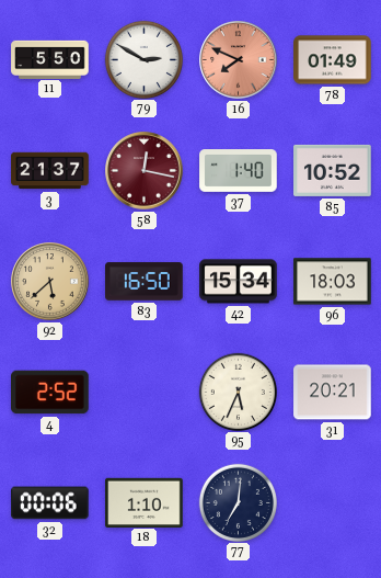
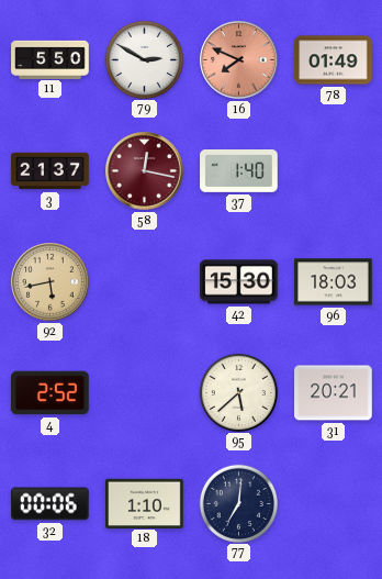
85: 10:52 -> none (333, 170)
92: 5:38 -> 5:43 (50, 282)
83: 16:50 -> none (145, 282)
42: 15:34 -> 15:30 (239, 282)
95: 5:34 -> 5:38 (238, 392)
